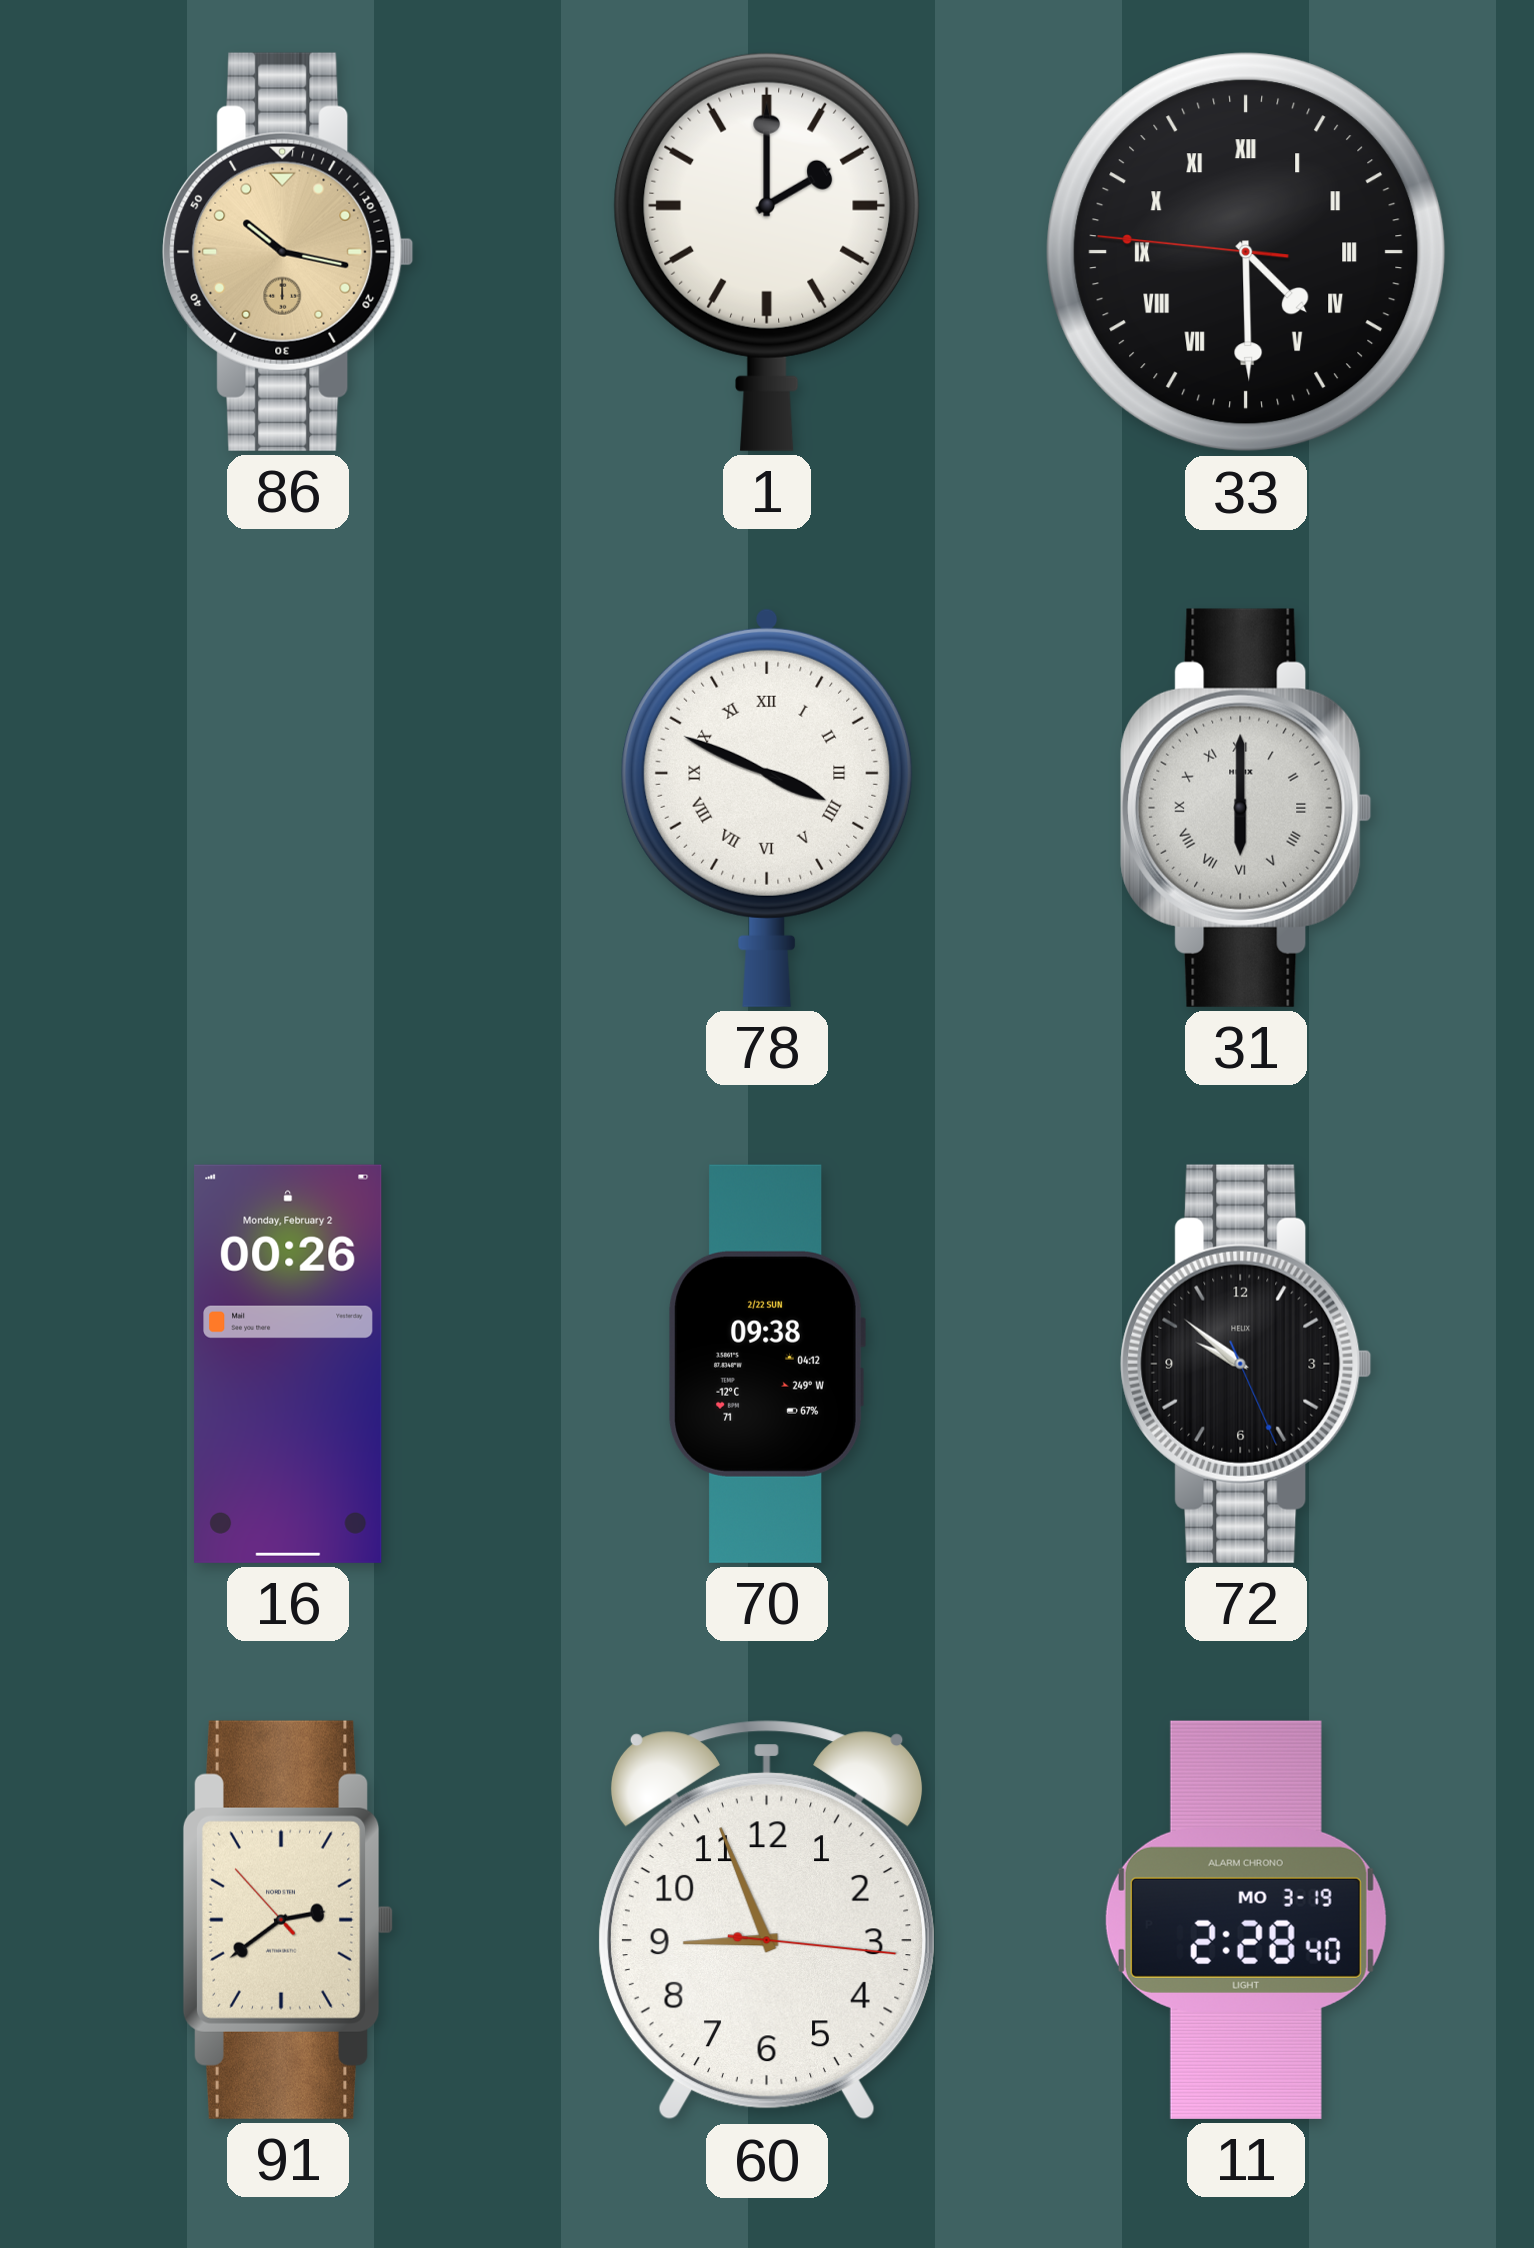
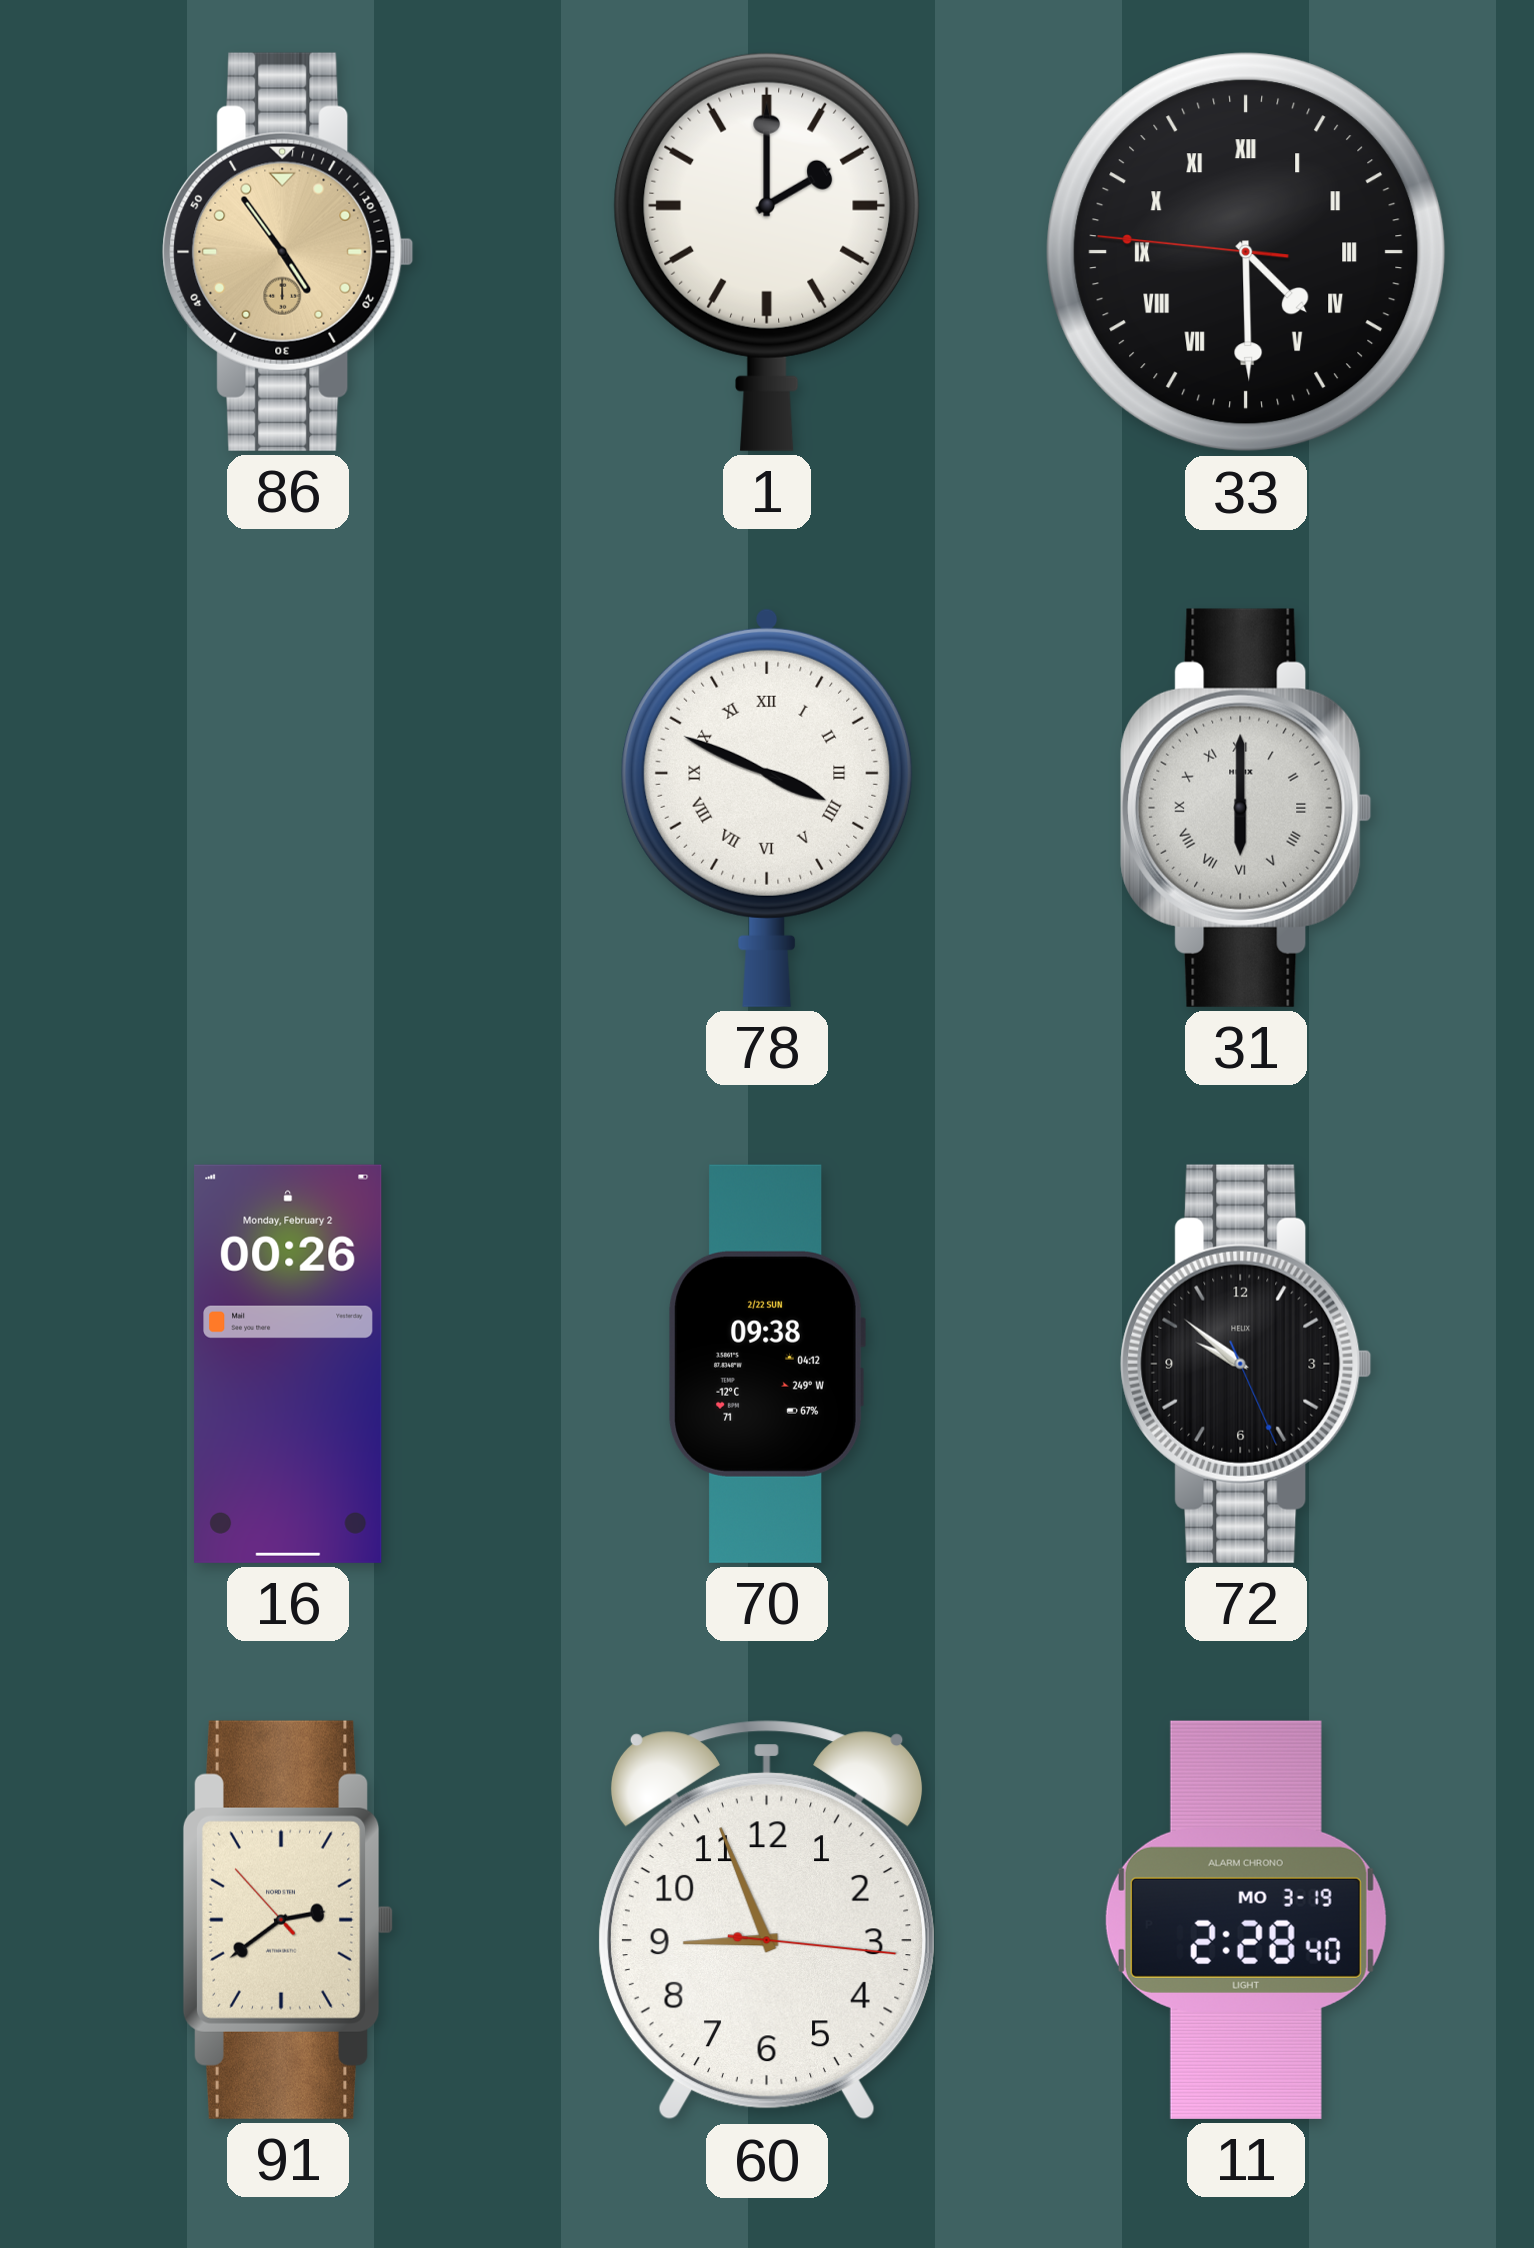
86: 10:17 -> 4:54 (288, 252)
